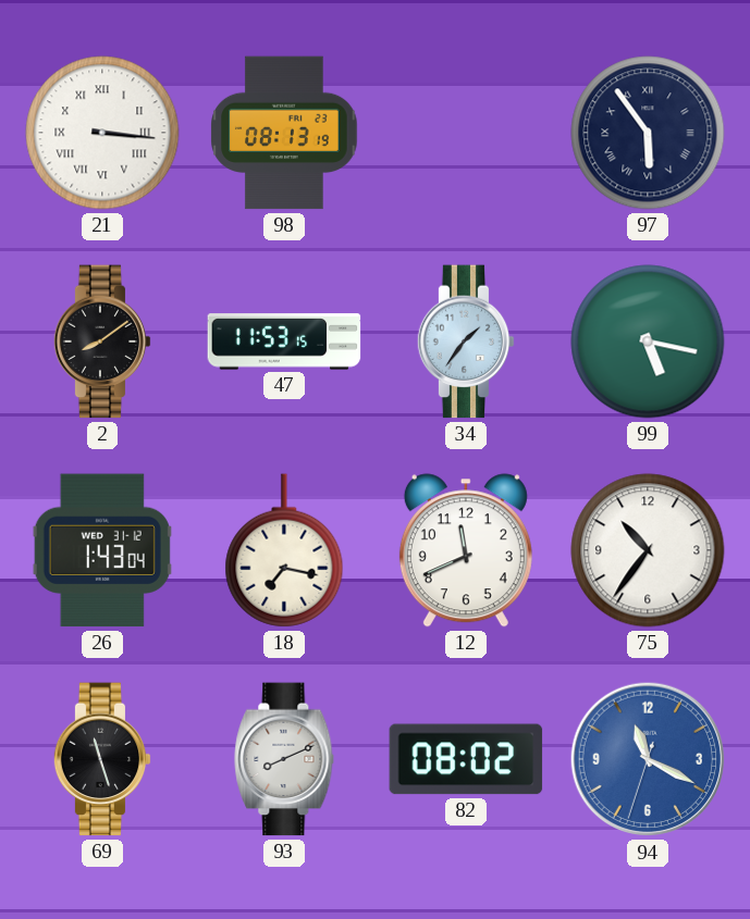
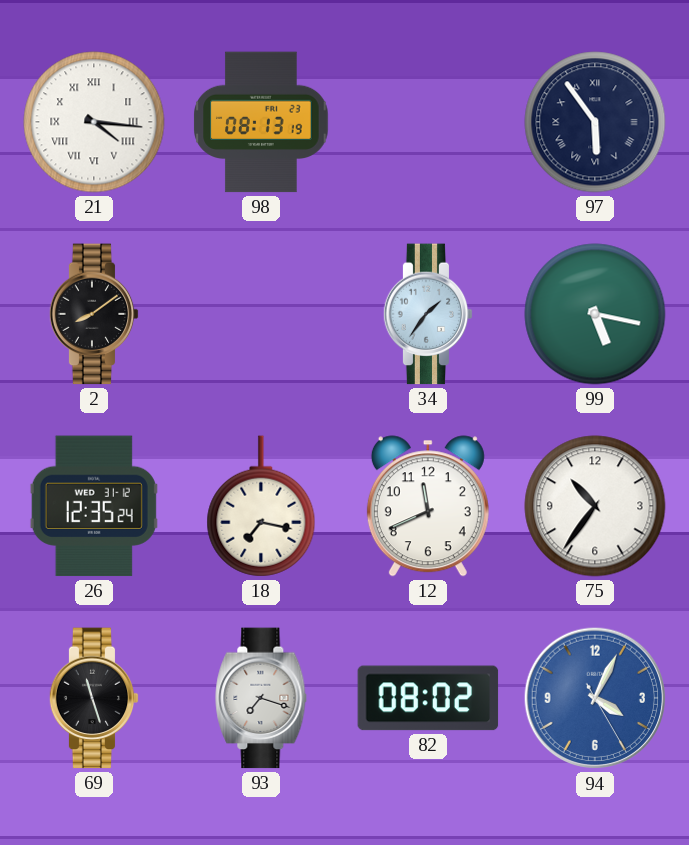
21: 3:16 -> 4:16 (94, 122)
47: 11:53 -> none (284, 341)
26: 1:43 -> 12:35 (94, 506)
93: 8:11 -> 7:18 (261, 698)
94: 11:19 -> 4:04 (595, 698)
